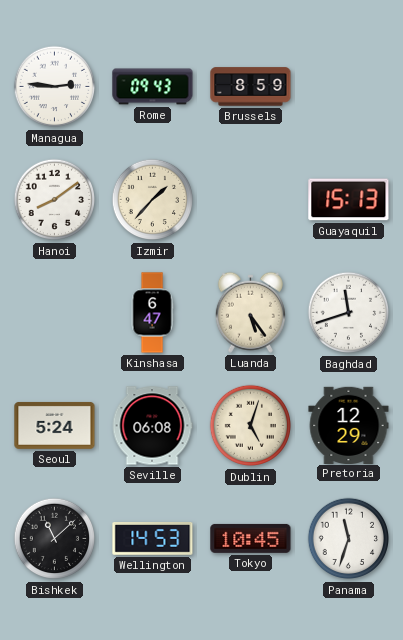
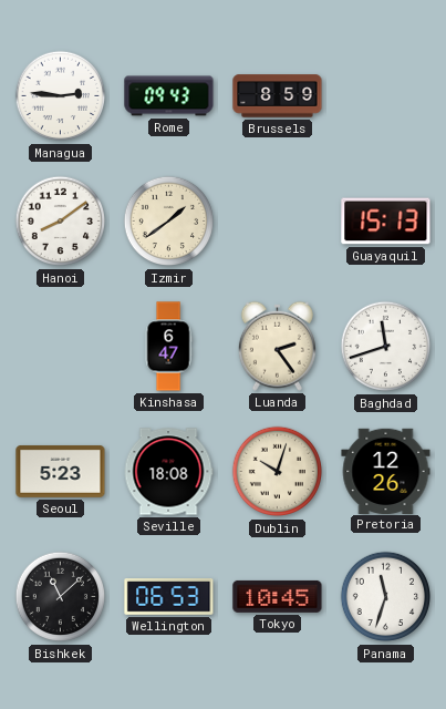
Izmir: 1:37 -> 1:39 (169, 222)
Luanda: 5:24 -> 2:24 (277, 346)
Seoul: 5:24 -> 5:23 (61, 471)
Seville: 06:08 -> 18:08 (168, 472)
Dublin: 5:03 -> 10:03 (278, 472)
Pretoria: 12:29 -> 12:26 (386, 471)
Wellington: 14:53 -> 06:53 (169, 597)
